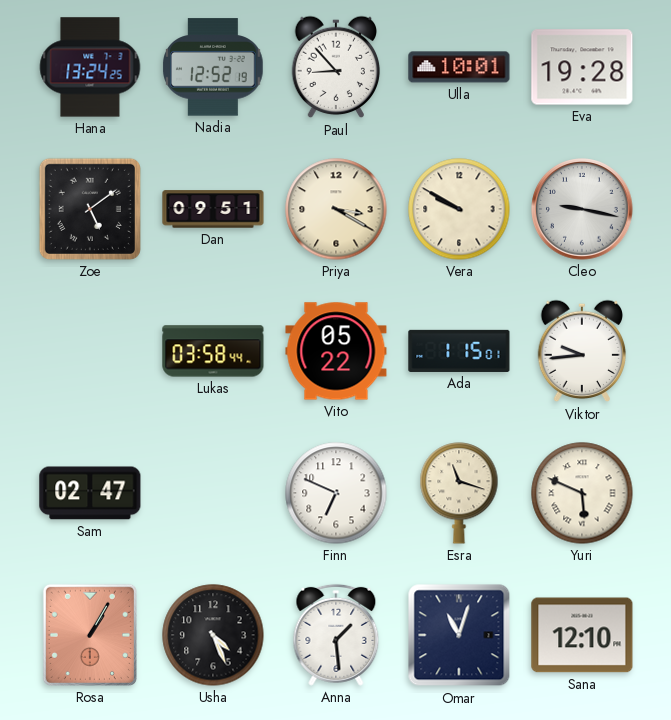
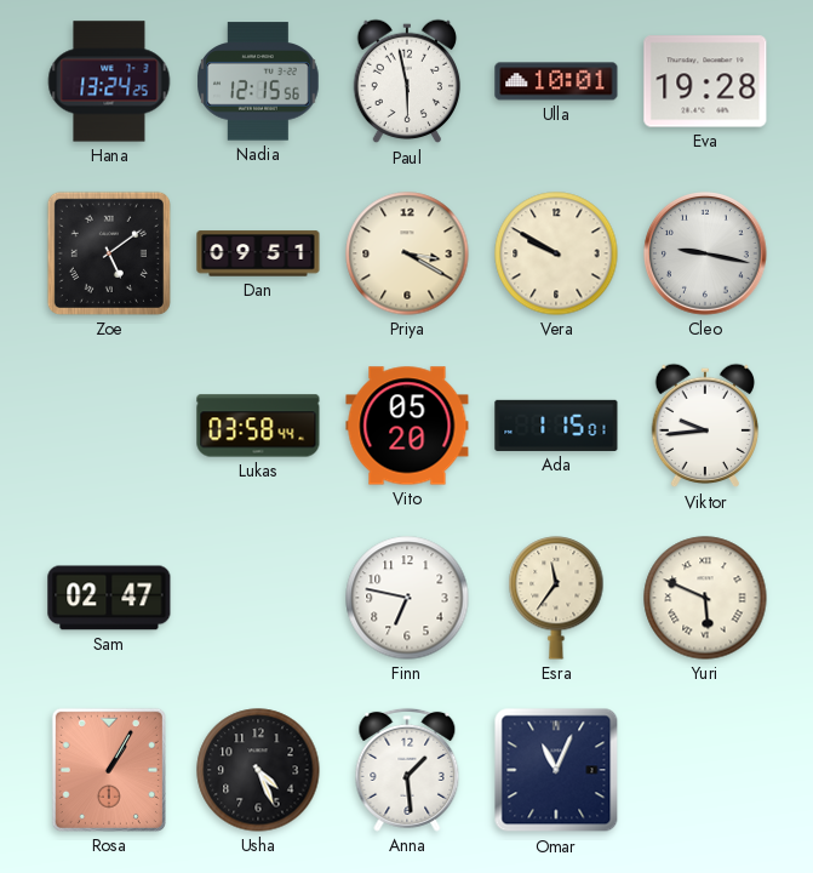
Nadia: 12:52 -> 12:15 (258, 81)
Paul: 8:53 -> 5:58 (407, 81)
Vito: 05:22 -> 05:20 (407, 426)
Finn: 6:49 -> 6:47 (407, 598)
Esra: 11:18 -> 11:36 (556, 598)
Omar: 11:03 -> 11:04 (556, 770)
Sana: 12:10 -> none (582, 635)
